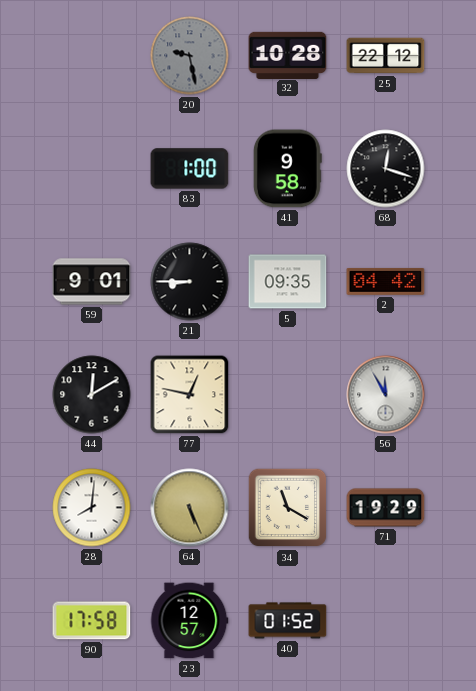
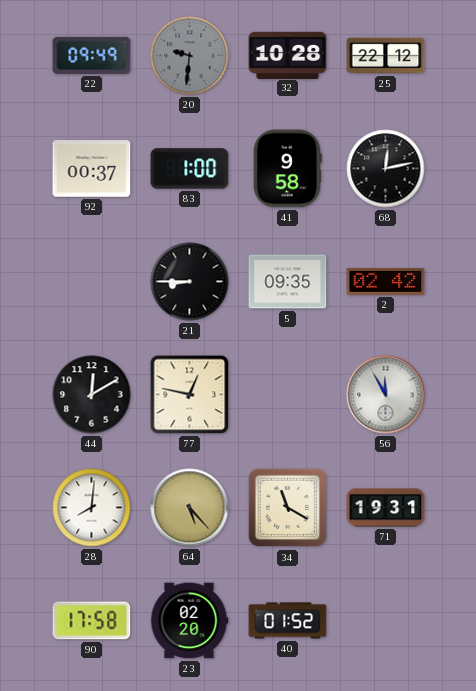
22: none -> 09:49 (92, 55)
20: 9:28 -> 9:31 (190, 56)
92: none -> 00:37 (92, 169)
68: 12:18 -> 12:13 (386, 169)
59: 9:01 -> none (92, 282)
2: 04:42 -> 02:42 (386, 281)
64: 5:26 -> 5:23 (190, 508)
71: 19:29 -> 19:31 (386, 508)
23: 12:57 -> 02:20 (189, 621)
